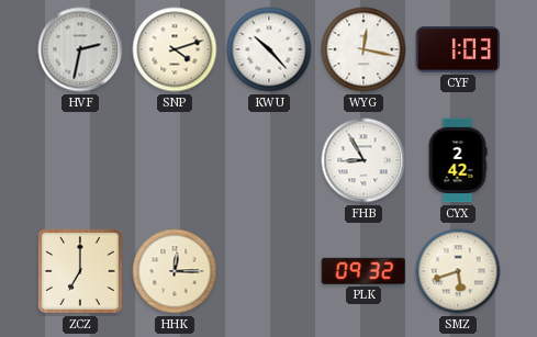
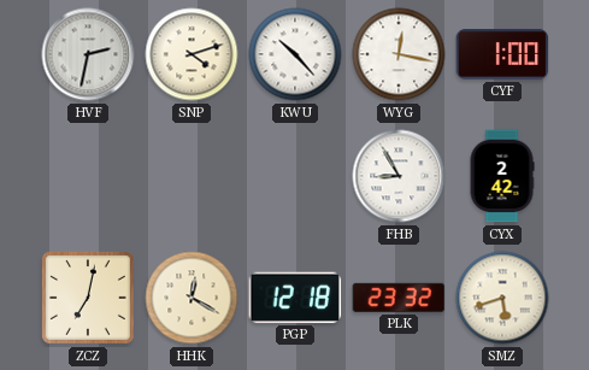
CYF: 1:03 -> 1:00 (502, 54)
ZCZ: 7:00 -> 7:02 (88, 298)
HHK: 12:15 -> 12:20 (192, 298)
PGP: none -> 12:18 (295, 298)
PLK: 09:32 -> 23:32 (399, 298)
